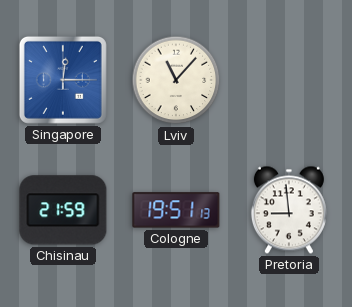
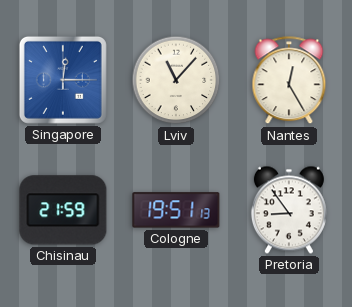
Nantes: none -> 12:25 (289, 81)
Pretoria: 8:59 -> 8:54 (289, 210)
